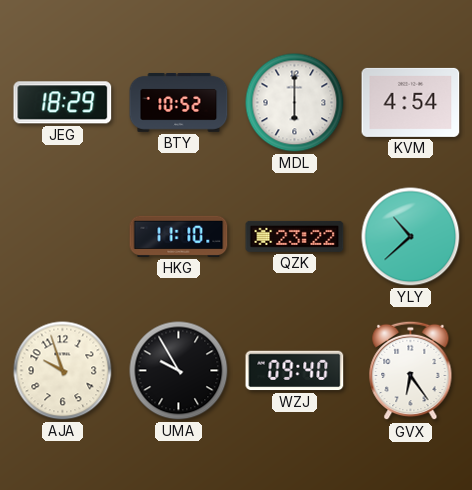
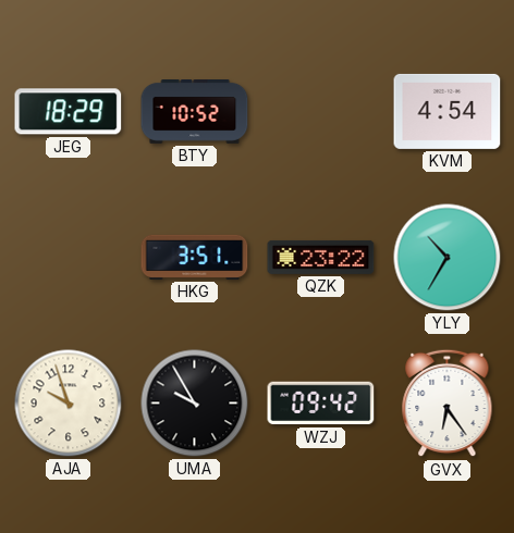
MDL: 6:00 -> none (295, 103)
HKG: 11:10 -> 3:51 (195, 257)
YLY: 10:38 -> 10:35 (448, 258)
WZJ: 09:40 -> 09:42 (321, 404)
